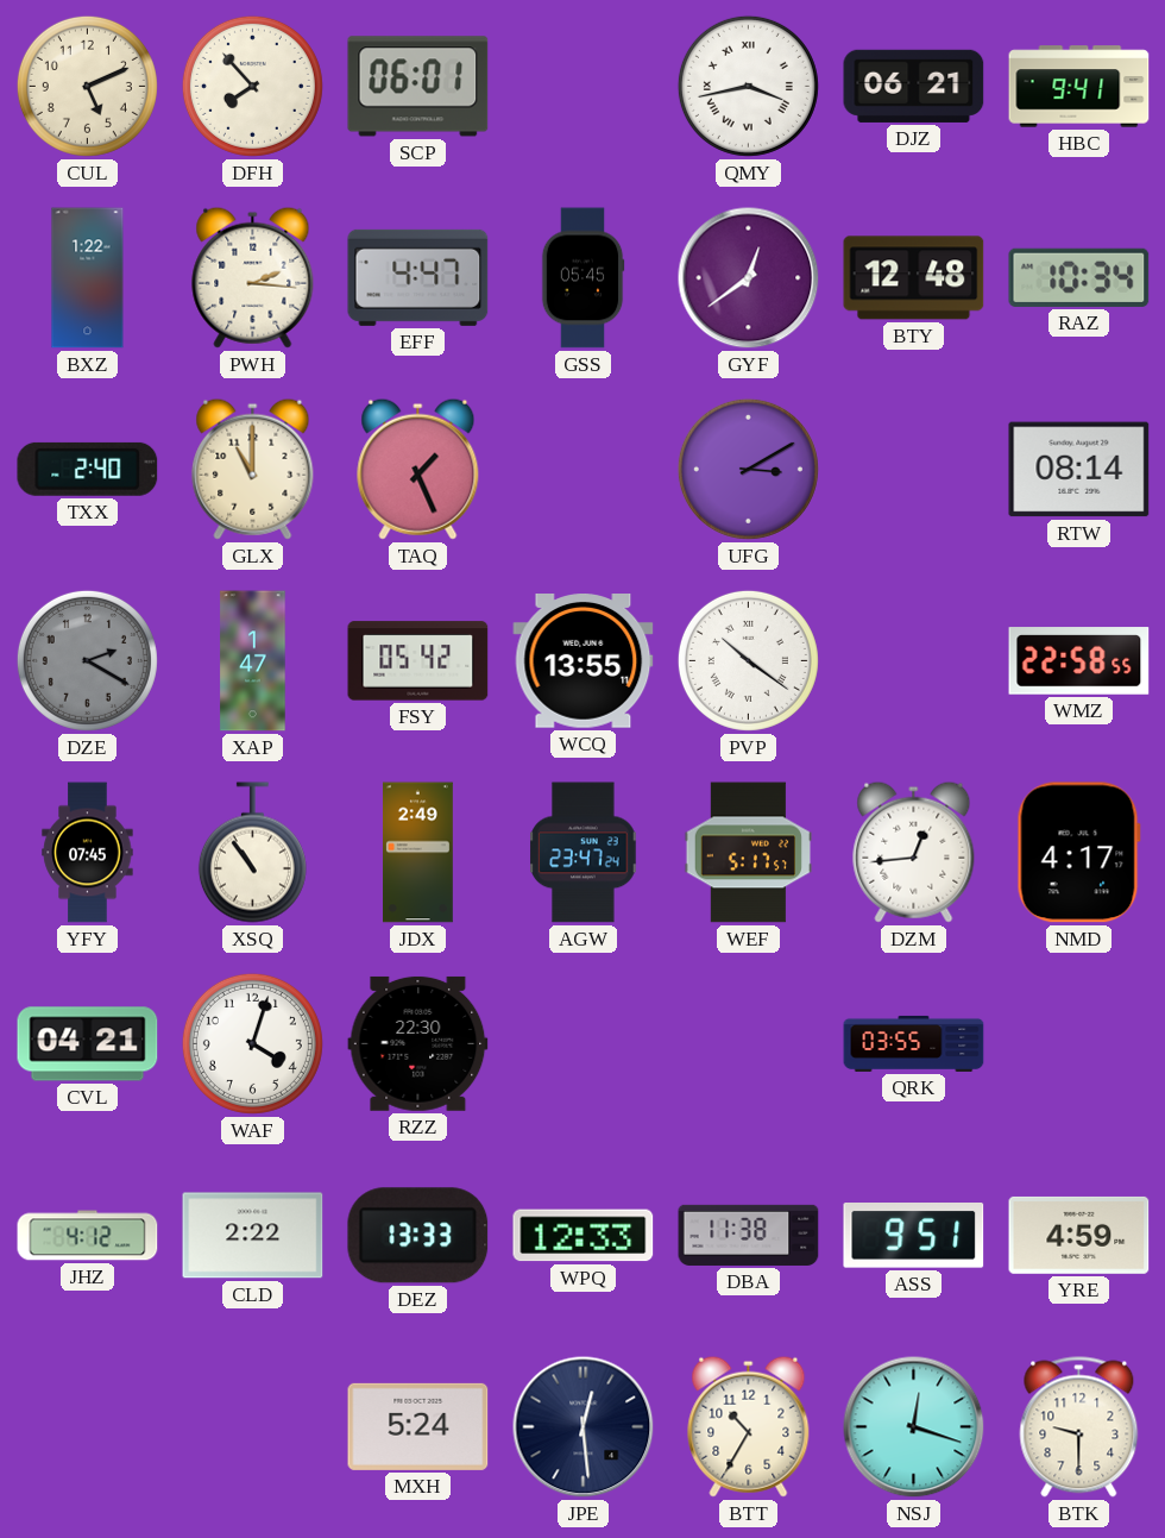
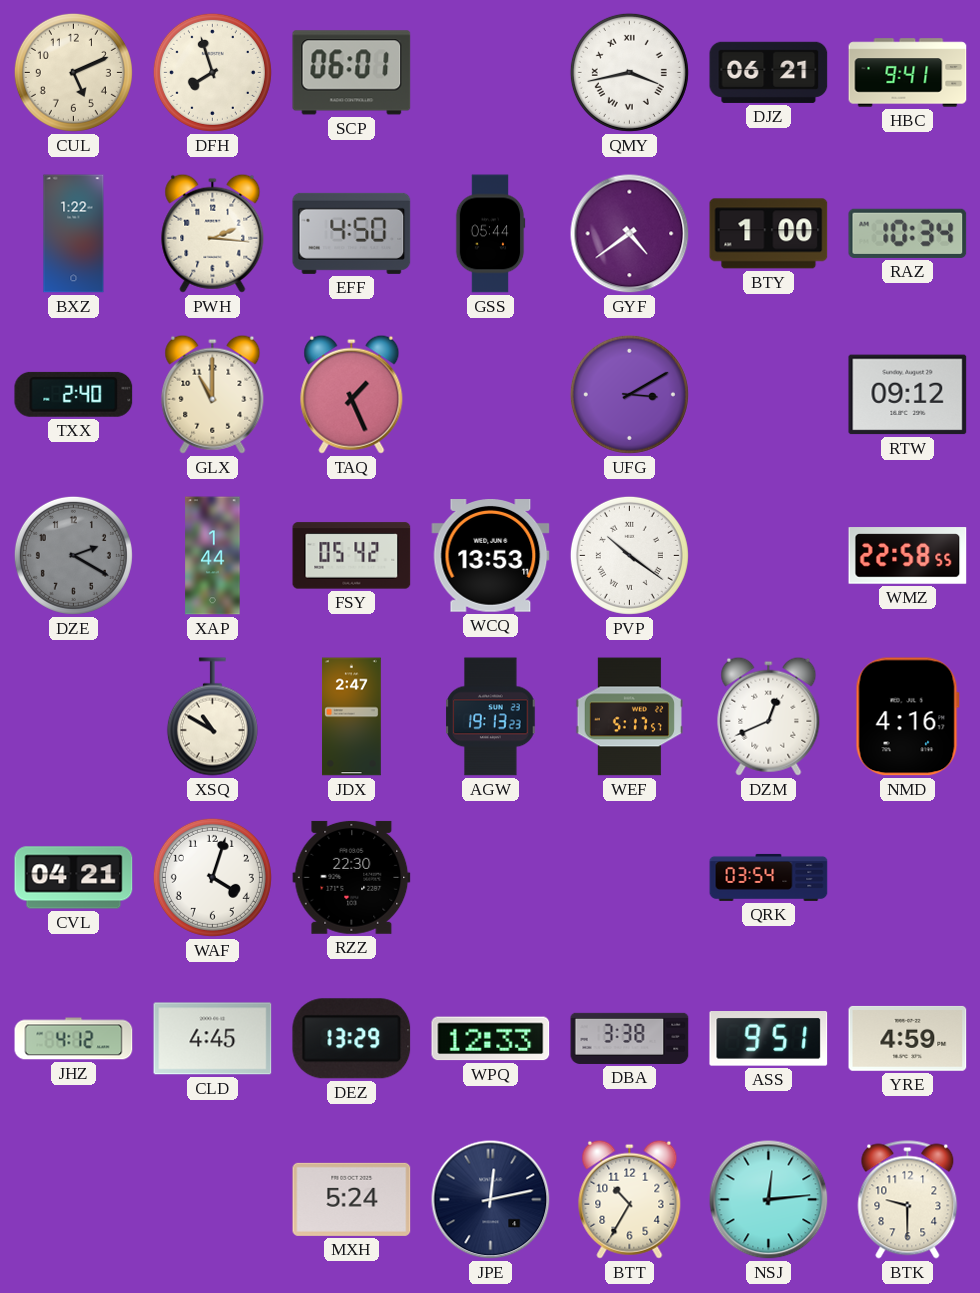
DFH: 7:53 -> 7:57 (212, 72)
EFF: 4:47 -> 4:50 (352, 233)
GSS: 05:45 -> 05:44 (490, 234)
GYF: 12:39 -> 4:39 (630, 234)
BTY: 12:48 -> 1:00 (769, 234)
RTW: 08:14 -> 09:12 (908, 395)
XAP: 1:47 -> 1:44 (213, 556)
WCQ: 13:55 -> 13:53 (491, 556)
YFY: 07:45 -> none (88, 853)
XSQ: 10:54 -> 10:50 (212, 717)
JDX: 2:49 -> 2:47 (352, 717)
AGW: 23:47 -> 19:13 (491, 717)
DZM: 12:44 -> 12:41 (769, 716)
NMD: 4:17 -> 4:16 (907, 717)
QRK: 03:55 -> 03:54 (769, 877)
CLD: 2:22 -> 4:45 (213, 1039)
DEZ: 13:33 -> 13:29 (352, 1039)
DBA: 11:38 -> 3:38 (630, 1038)
JPE: 12:29 -> 12:13 (491, 1200)
NSJ: 12:18 -> 12:14 (769, 1200)
